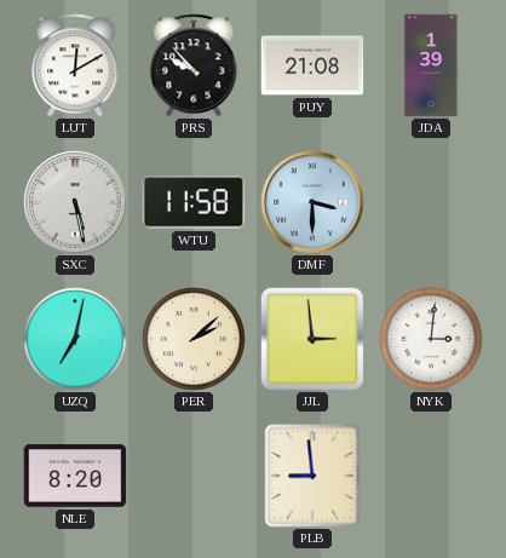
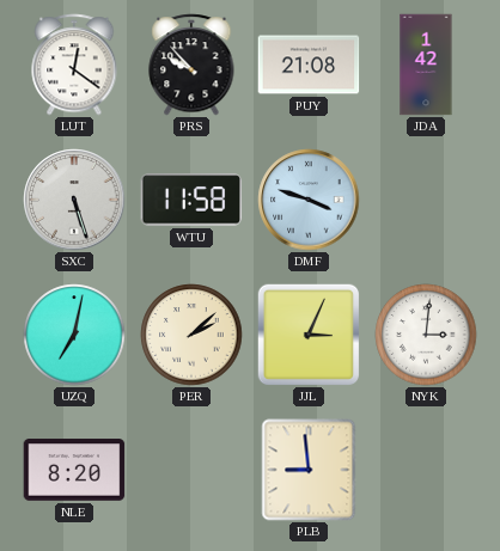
LUT: 12:10 -> 12:21 (74, 65)
JDA: 1:39 -> 1:42 (426, 65)
SXC: 5:28 -> 5:27 (74, 200)
DMF: 3:30 -> 3:48 (309, 200)
JJL: 2:59 -> 3:04 (307, 333)
